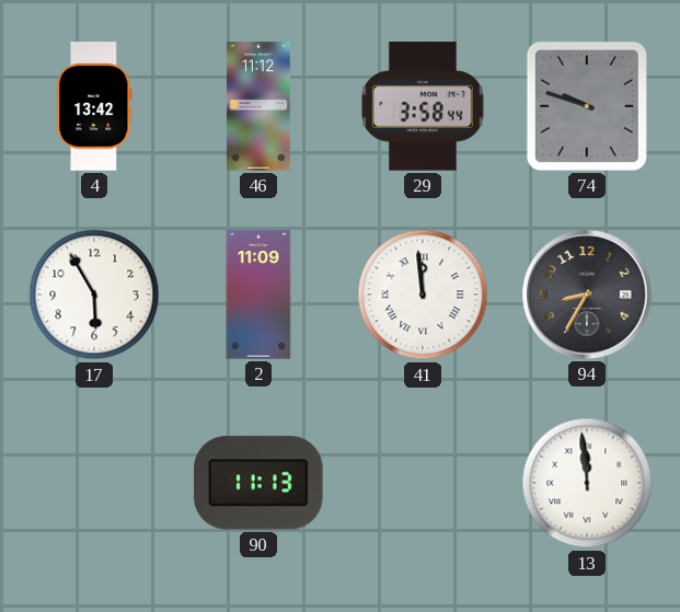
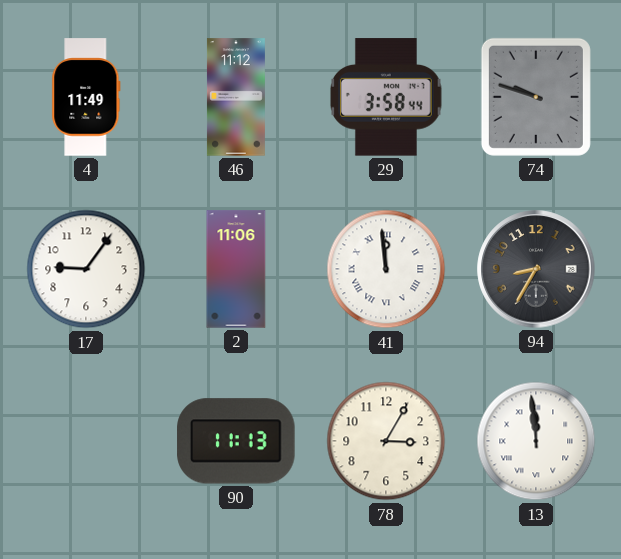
4: 13:42 -> 11:49 (86, 97)
17: 5:55 -> 9:06 (86, 269)
2: 11:09 -> 11:06 (236, 269)
78: none -> 3:05 (386, 441)
